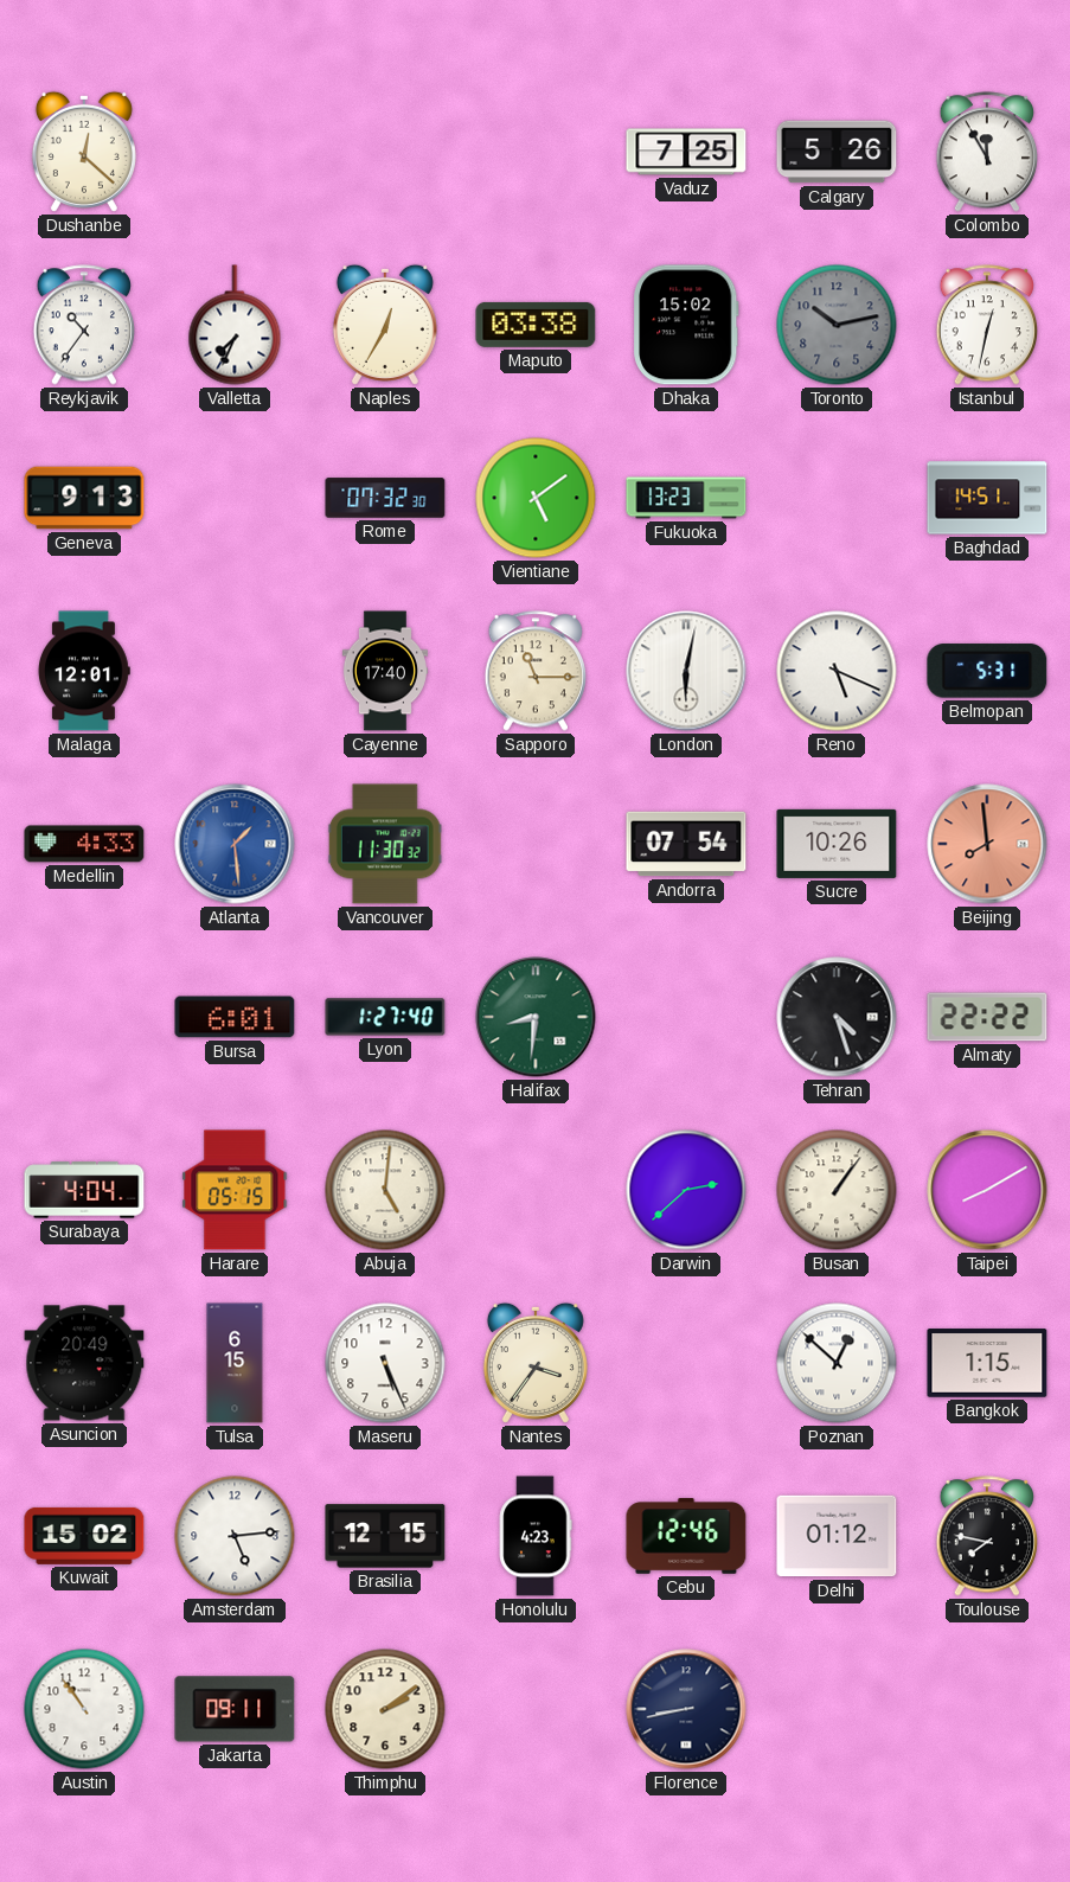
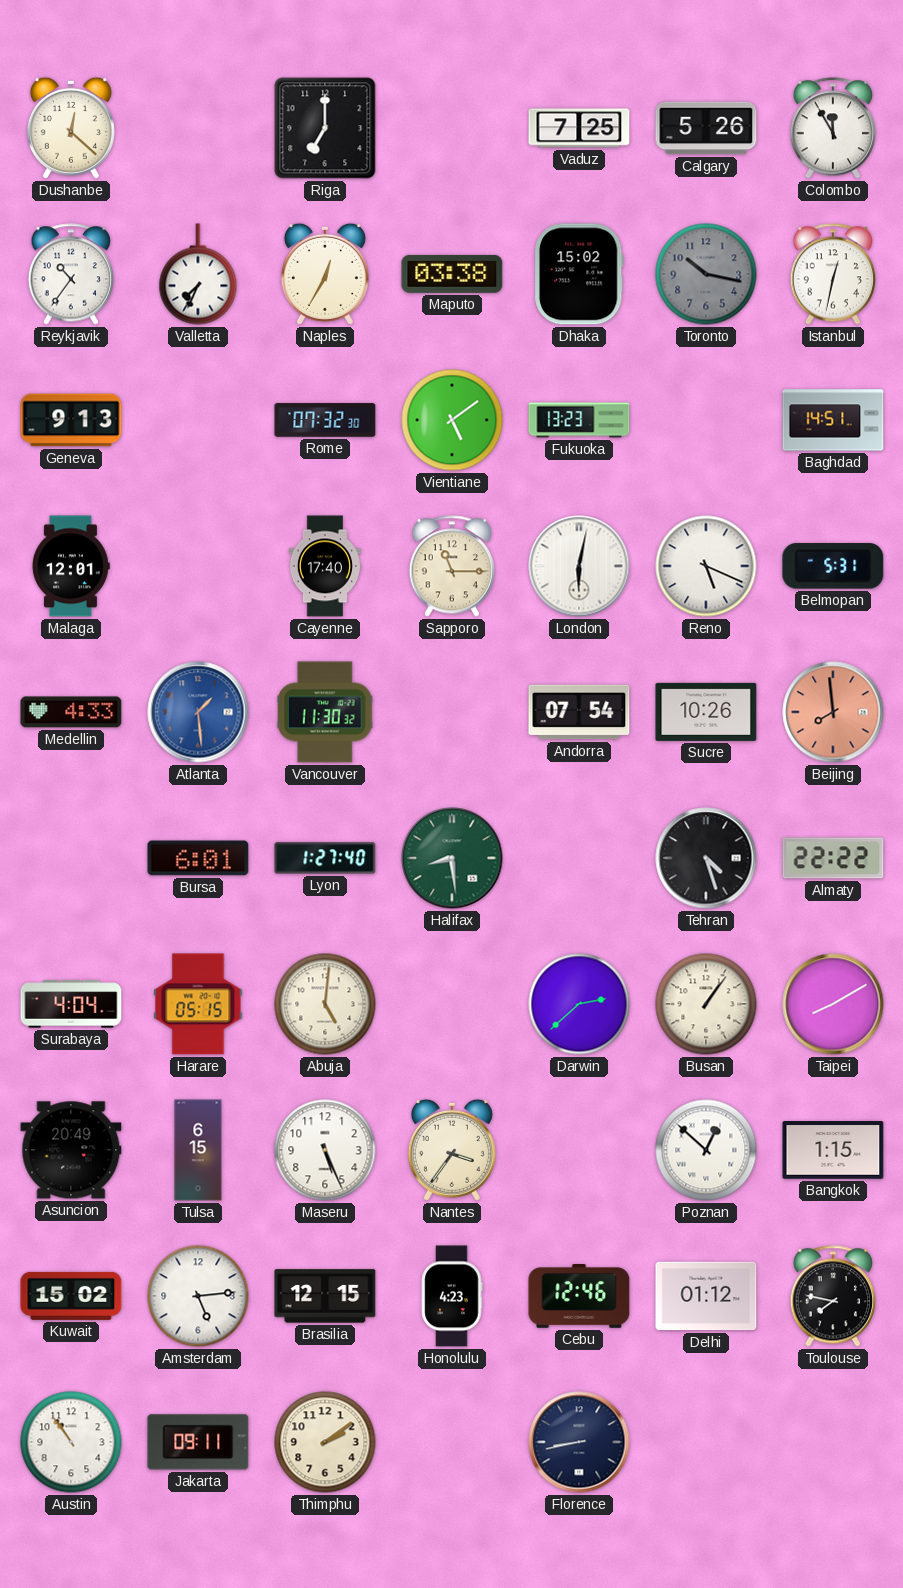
Riga: none -> 7:00 (325, 128)
Toronto: 10:13 -> 10:17 (706, 274)
Halifax: 8:31 -> 8:29 (452, 858)
